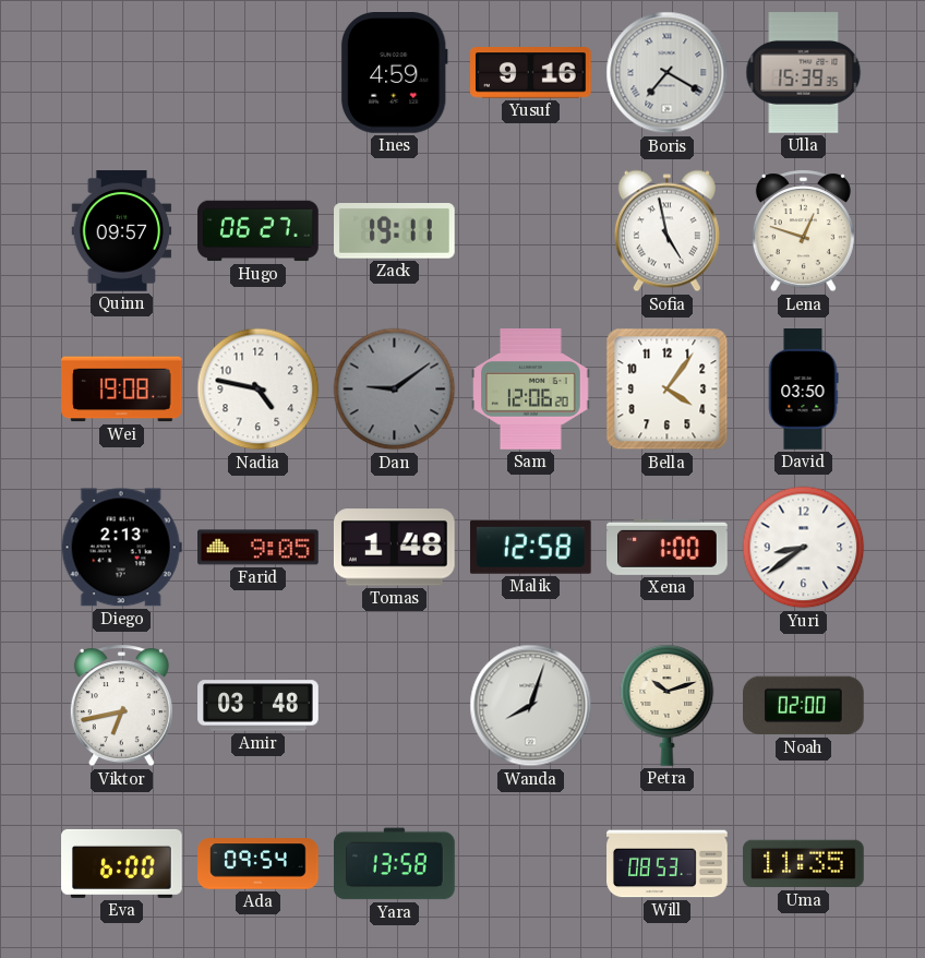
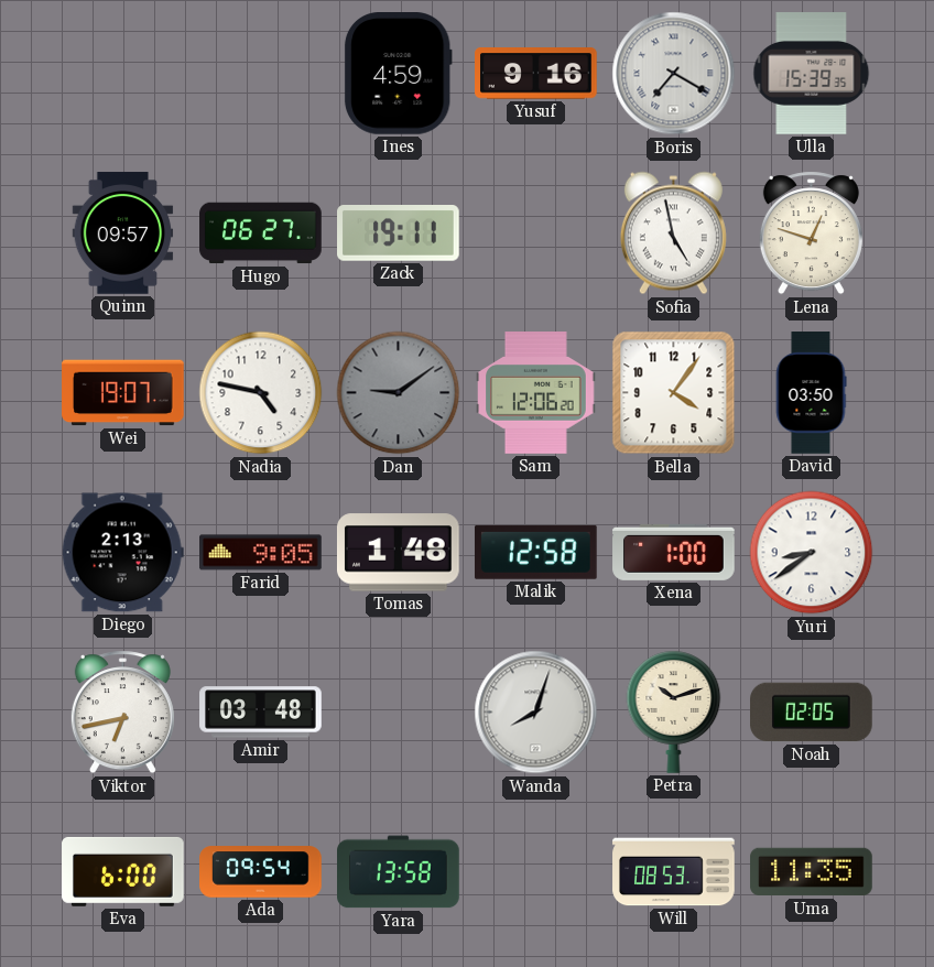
Wei: 19:08 -> 19:07 (123, 393)
Noah: 02:00 -> 02:05 (812, 713)
